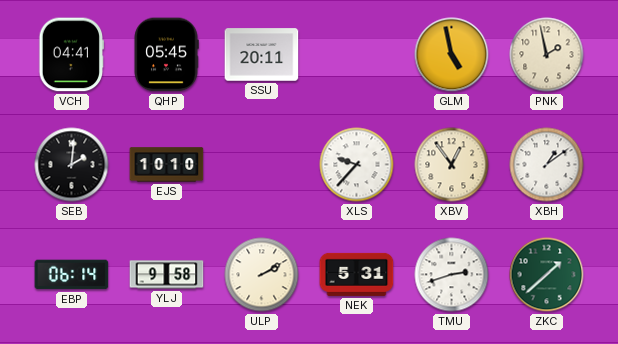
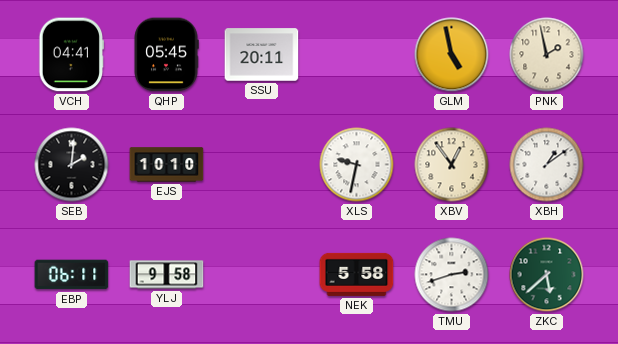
XLS: 9:37 -> 9:32 (357, 165)
EBP: 06:14 -> 06:11 (72, 275)
ULP: 2:10 -> none (262, 275)
NEK: 5:31 -> 5:58 (357, 274)
ZKC: 1:38 -> 5:38 (547, 275)
